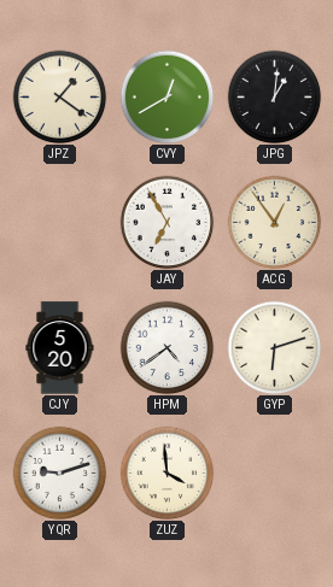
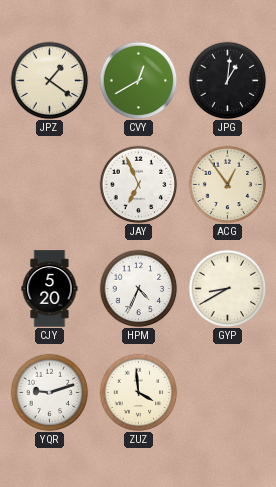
JAY: 6:55 -> 6:56 (138, 184)
HPM: 4:39 -> 4:34 (138, 288)
GYP: 6:12 -> 8:40 (227, 288)
